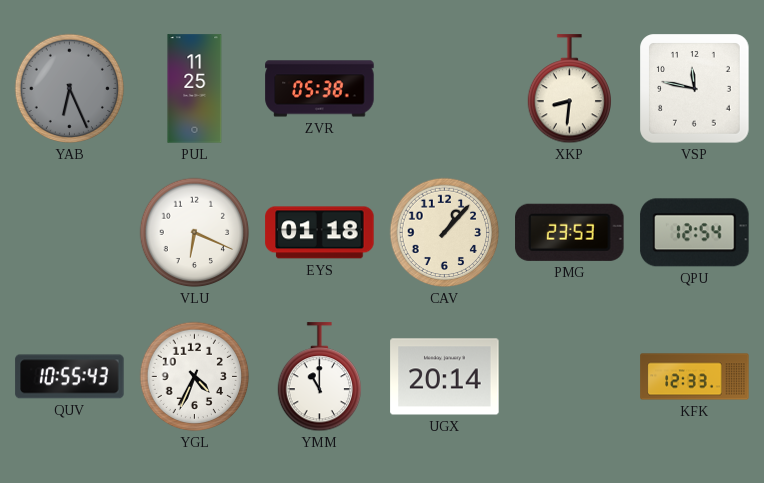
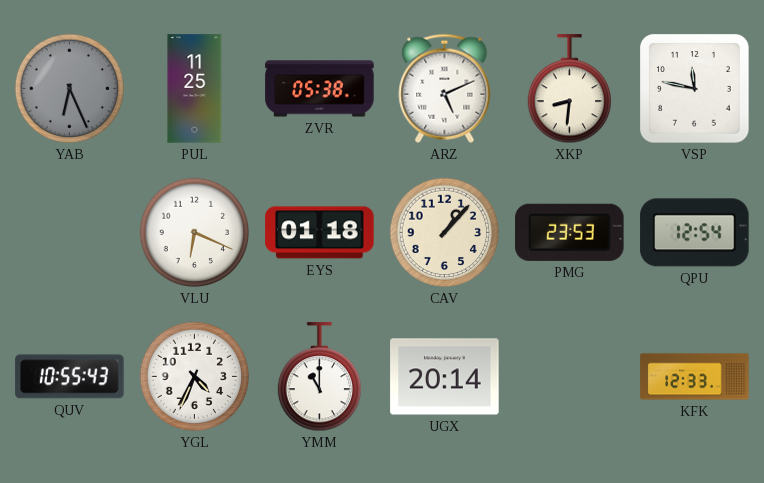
ARZ: none -> 5:11 (445, 88)
